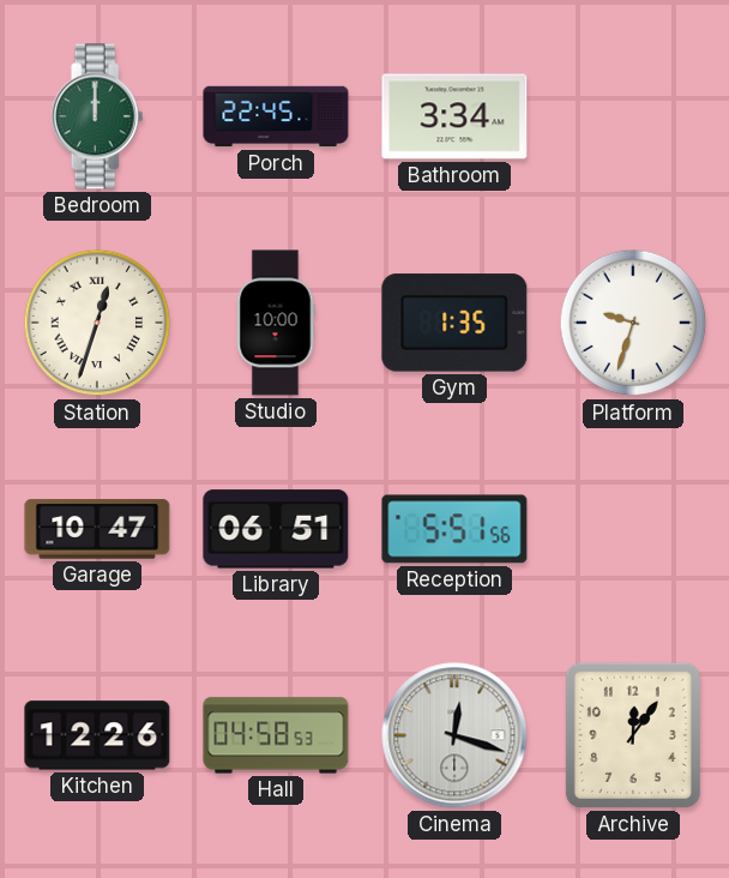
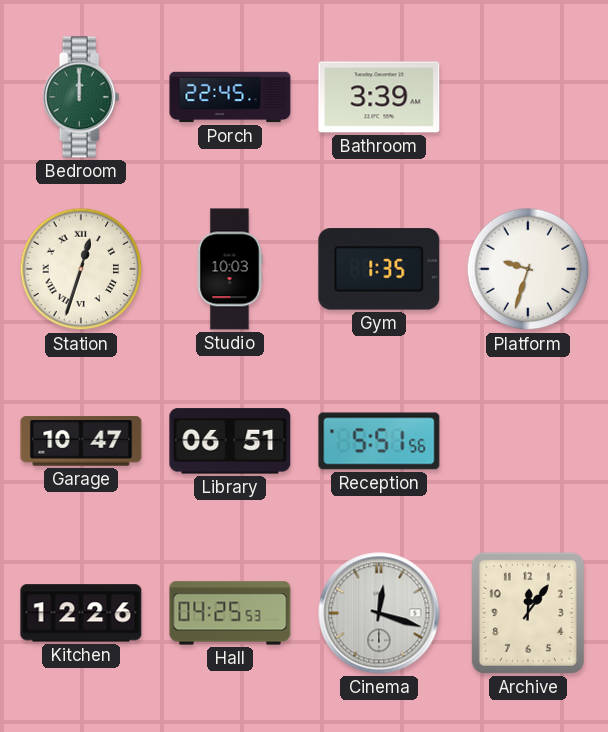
Bathroom: 3:34 -> 3:39 (379, 97)
Studio: 10:00 -> 10:03 (230, 269)
Hall: 04:58 -> 04:25 (230, 613)
